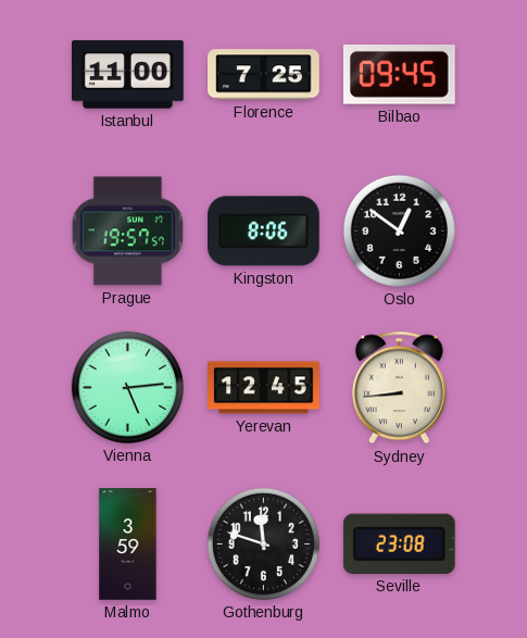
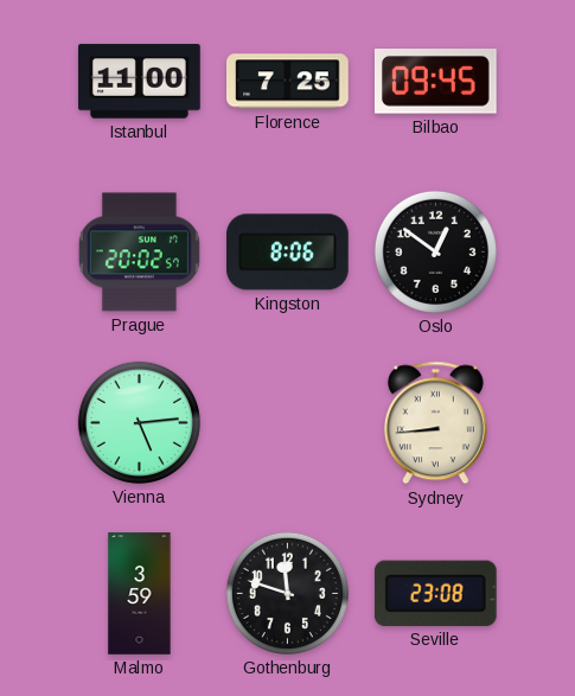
Prague: 19:57 -> 20:02 (139, 253)
Yerevan: 12:45 -> none (264, 388)
